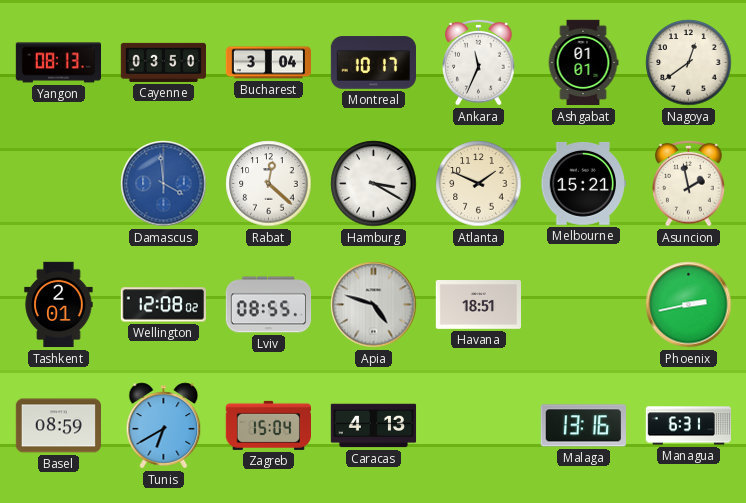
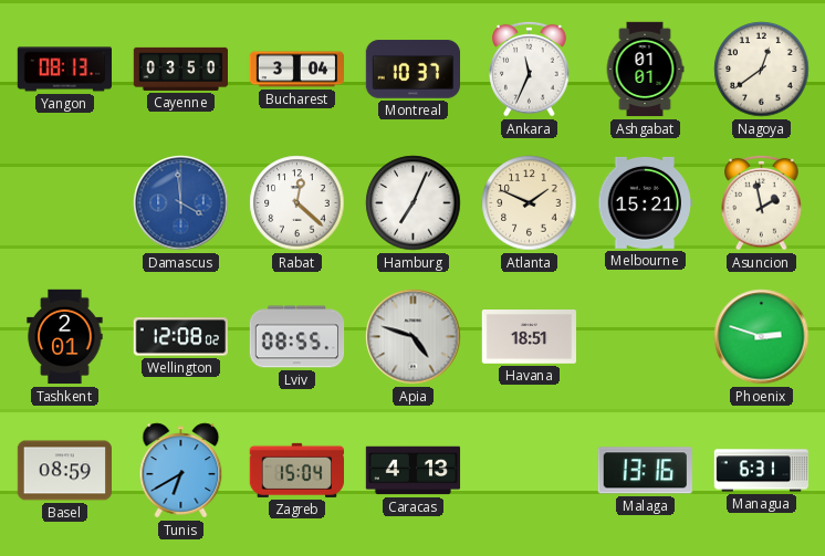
Montreal: 10:17 -> 10:37 (412, 70)
Hamburg: 3:20 -> 7:04 (414, 203)
Phoenix: 2:43 -> 2:48 (762, 337)
